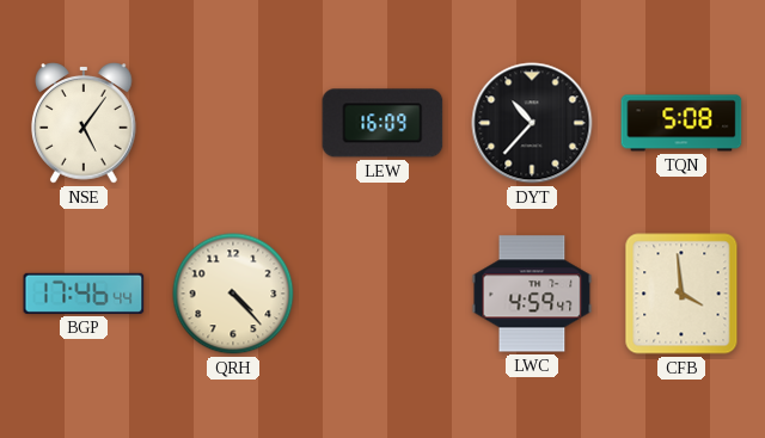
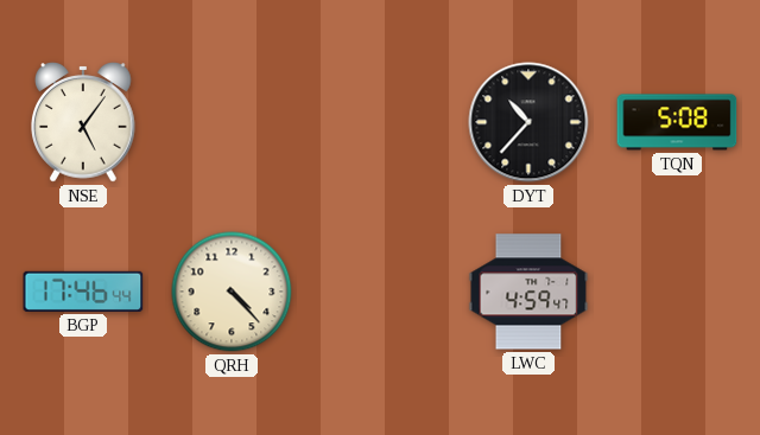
LEW: 16:09 -> none (382, 123)
CFB: 3:59 -> none (681, 294)
